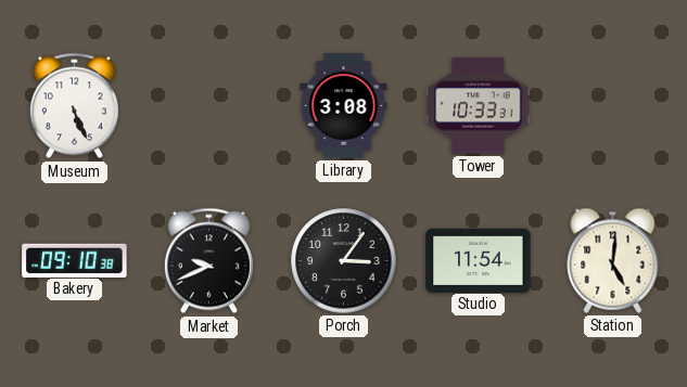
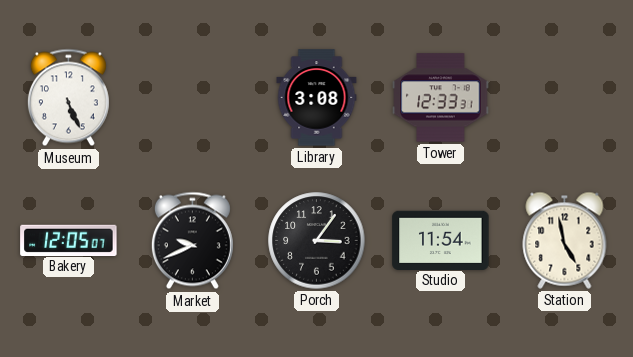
Tower: 10:33 -> 12:33 (441, 98)
Bakery: 09:10 -> 12:05 (69, 240)
Station: 5:01 -> 4:58 (565, 240)
